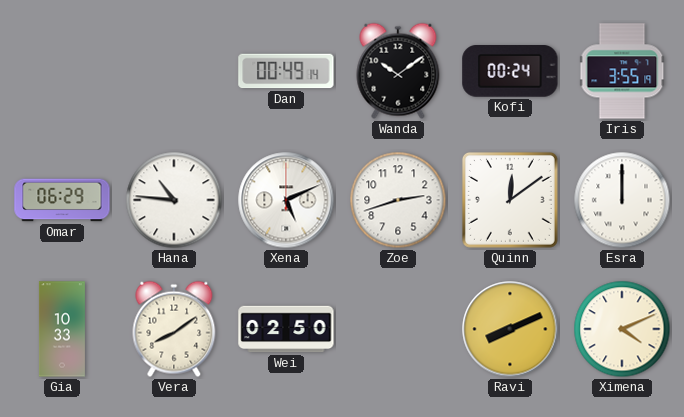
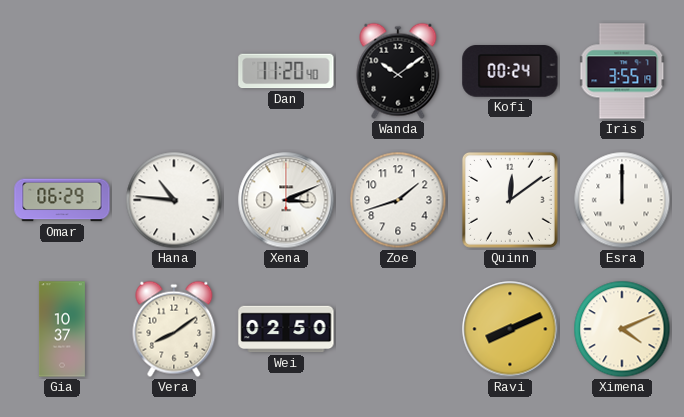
Dan: 00:49 -> 11:20 (286, 71)
Xena: 5:11 -> 3:11 (286, 200)
Zoe: 2:42 -> 1:42 (398, 200)
Gia: 10:33 -> 10:37 (62, 329)
